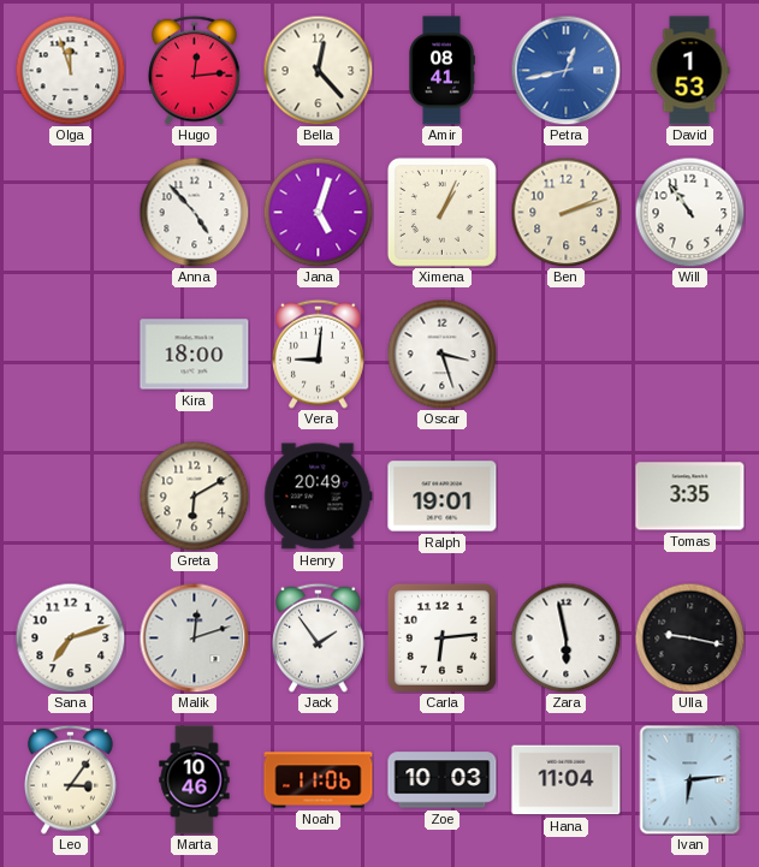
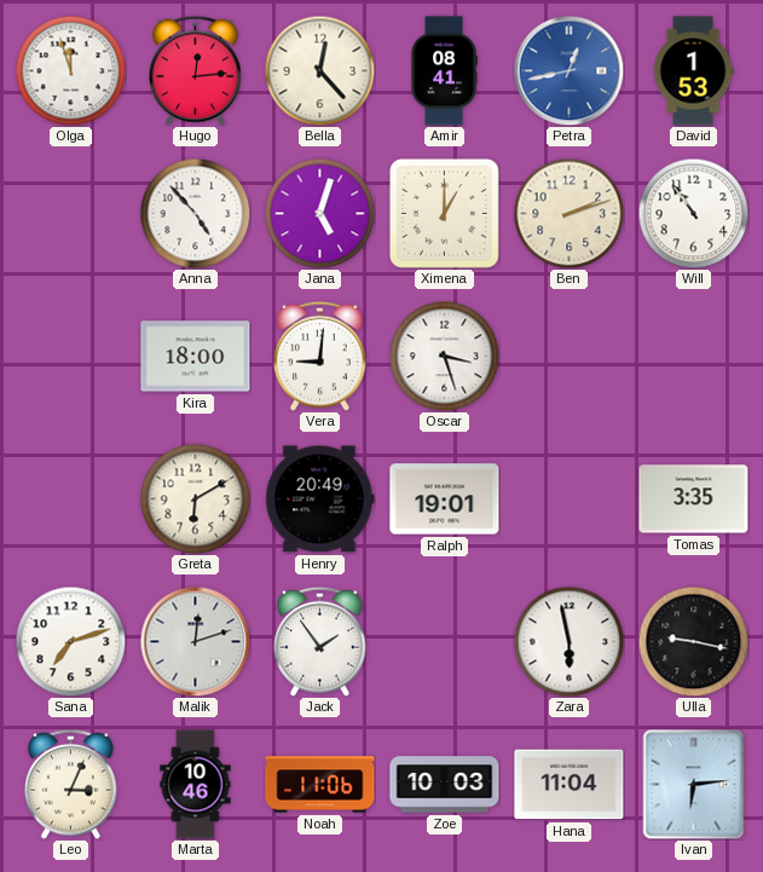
Ximena: 1:04 -> 1:00 (444, 213)
Carla: 6:14 -> none (441, 637)
Leo: 3:06 -> 3:04 (71, 784)
